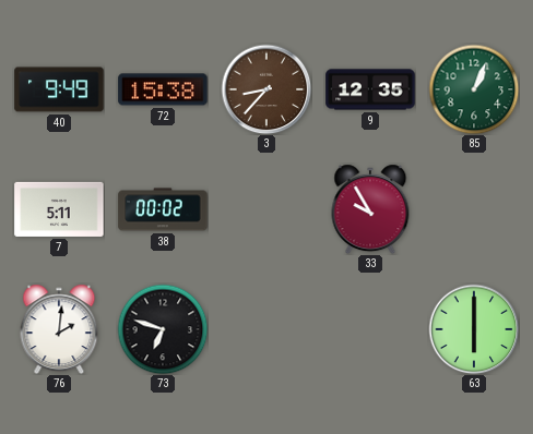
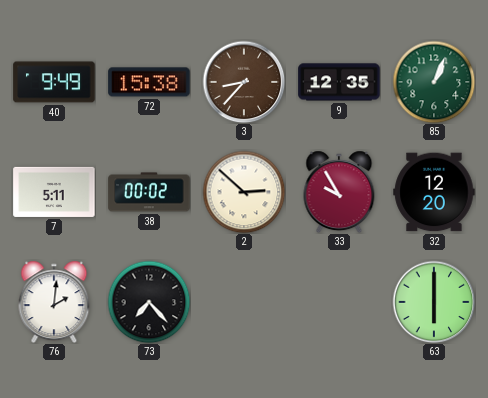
2: none -> 2:52 (244, 192)
32: none -> 12:20 (434, 192)
73: 6:48 -> 7:23 (149, 302)
